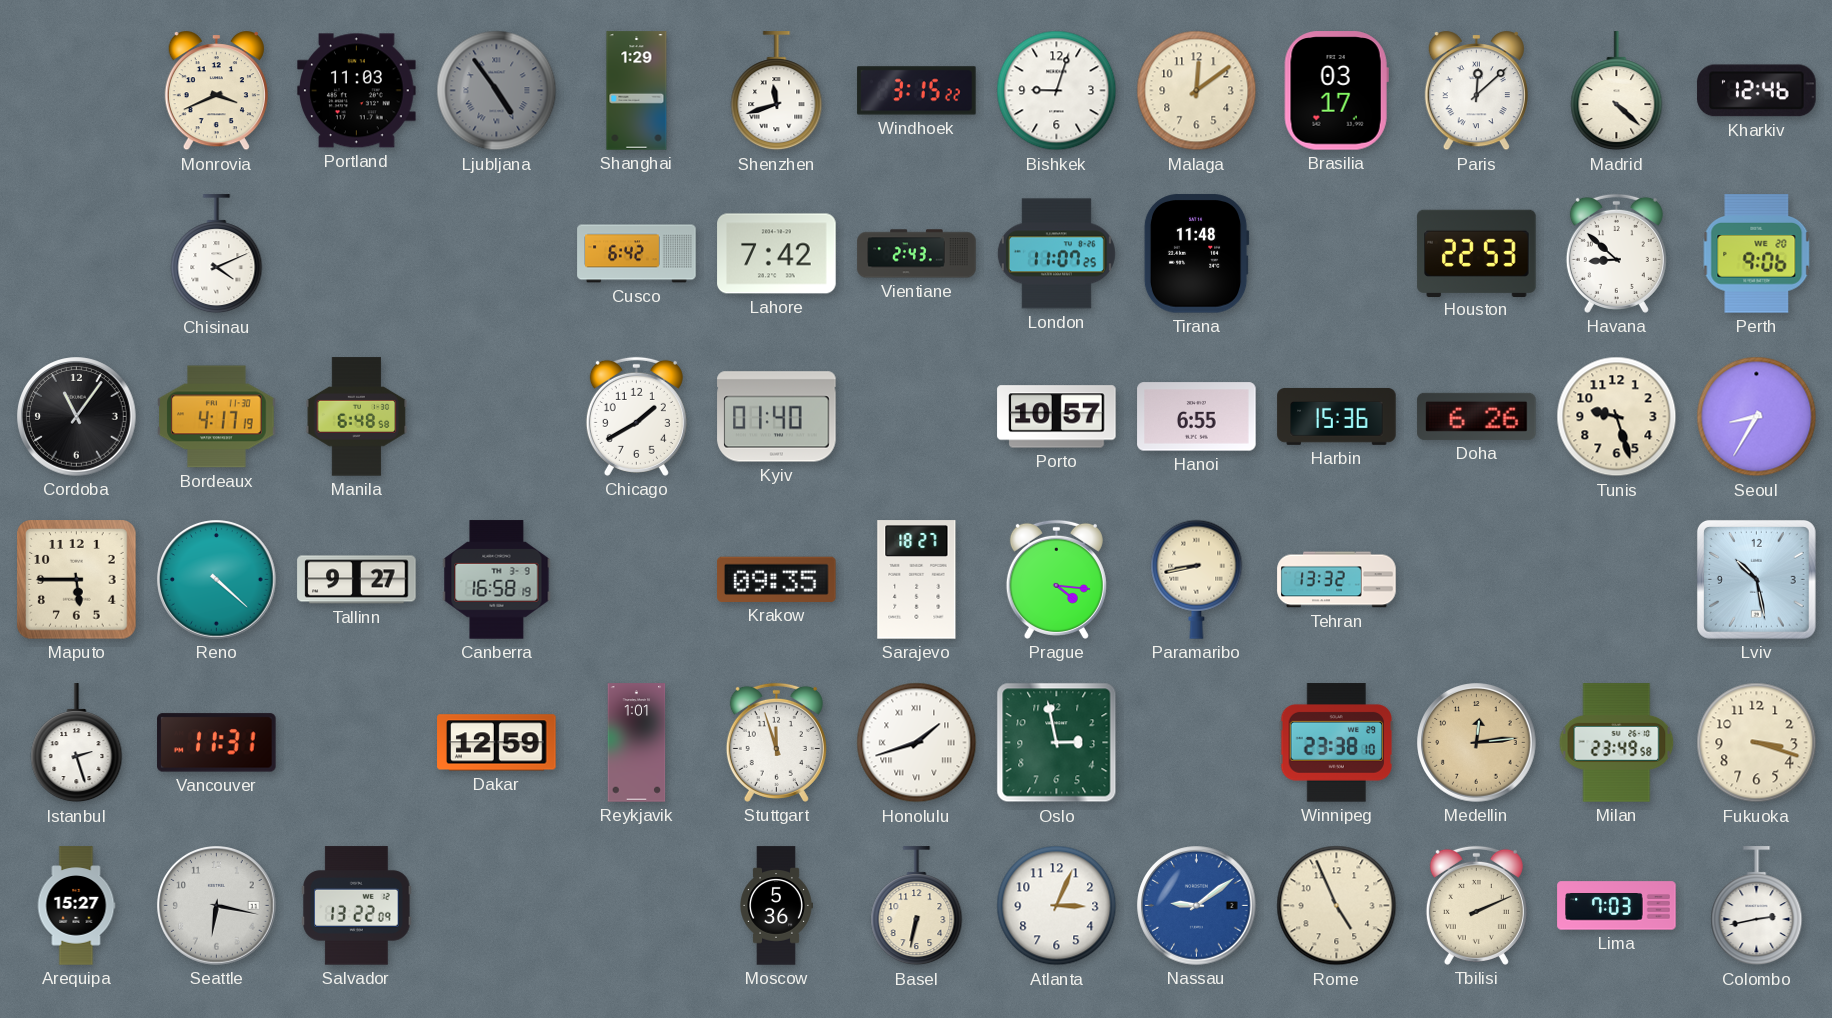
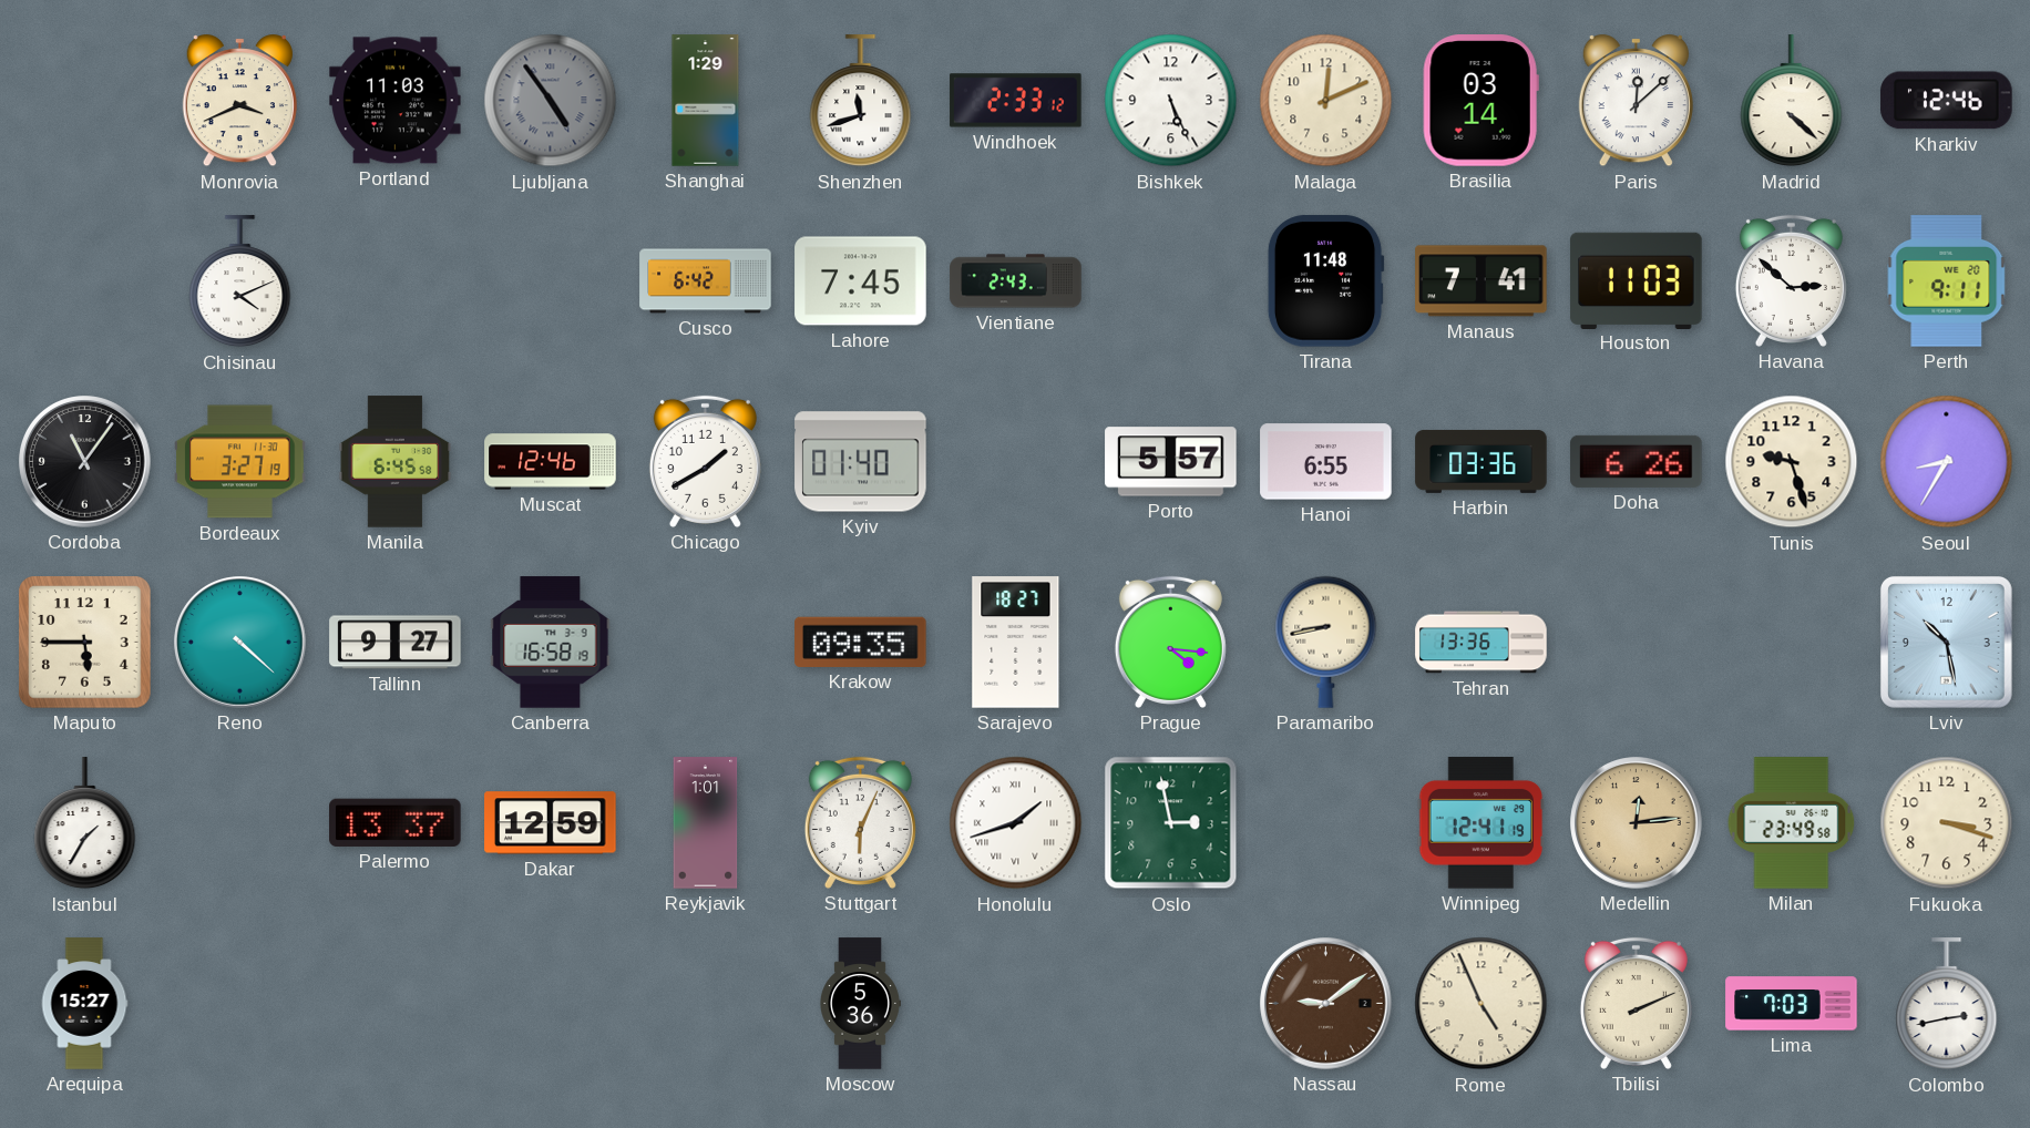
Windhoek: 3:15 -> 2:33 (1016, 101)
Bishkek: 9:03 -> 5:26 (1171, 101)
Malaga: 12:09 -> 12:11 (1326, 101)
Brasilia: 03:17 -> 03:14 (1480, 101)
Lahore: 7:42 -> 7:45 (861, 281)
London: 11:07 -> none (1056, 254)
Manaus: none -> 7:41 (1482, 281)
Houston: 22:53 -> 11:03 (1637, 280)
Havana: 8:52 -> 2:52 (1791, 280)
Perth: 9:06 -> 9:11 (1947, 281)
Bordeaux: 4:17 -> 3:27 (240, 462)
Manila: 6:48 -> 6:45 (396, 462)
Muscat: none -> 12:46 (551, 462)
Porto: 10:57 -> 5:57 (1171, 462)
Harbin: 15:36 -> 03:36 (1482, 461)
Tehran: 13:32 -> 13:36 (1482, 643)
Istanbul: 2:27 -> 1:35 (85, 823)
Vancouver: 11:31 -> none (217, 743)
Palermo: none -> 13:37 (396, 822)
Stuttgart: 11:57 -> 6:04 (860, 822)
Winnipeg: 23:38 -> 12:41 (1482, 823)
Seattle: 6:17 -> none (217, 906)
Salvador: 13:22 -> none (357, 906)
Basel: 6:32 -> none (917, 906)
Atlanta: 3:04 -> none (1057, 906)
Nassau dial: blue -> brown (1326, 1004)
